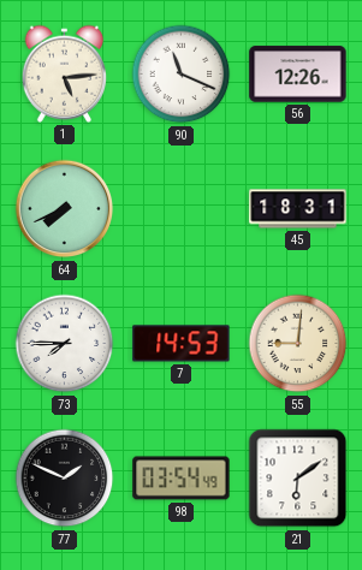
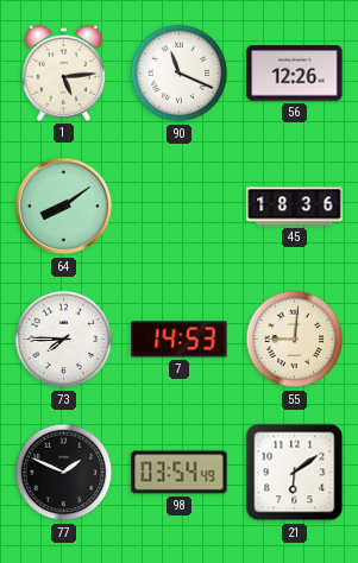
64: 7:41 -> 8:09 (64, 207)
45: 18:31 -> 18:36 (295, 207)
